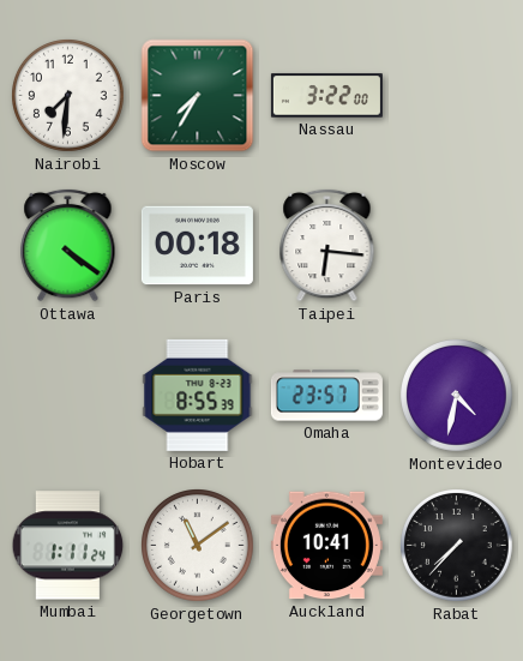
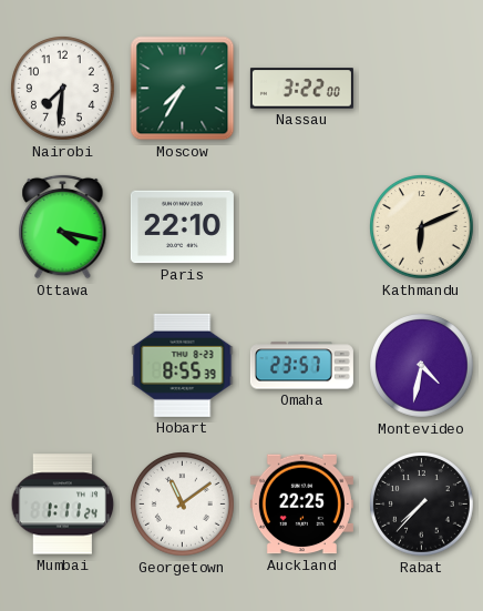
Ottawa: 4:21 -> 4:17 (63, 226)
Paris: 00:18 -> 22:10 (182, 227)
Taipei: 6:16 -> none (327, 245)
Kathmandu: none -> 6:11 (422, 227)
Auckland: 10:41 -> 22:25 (301, 505)
